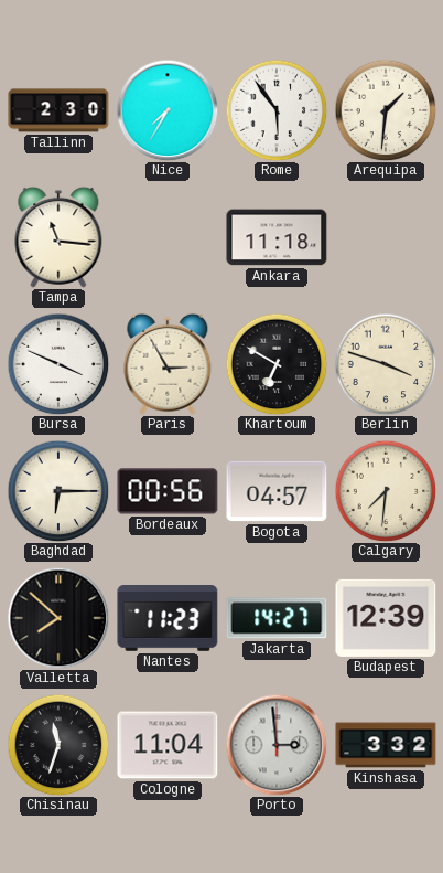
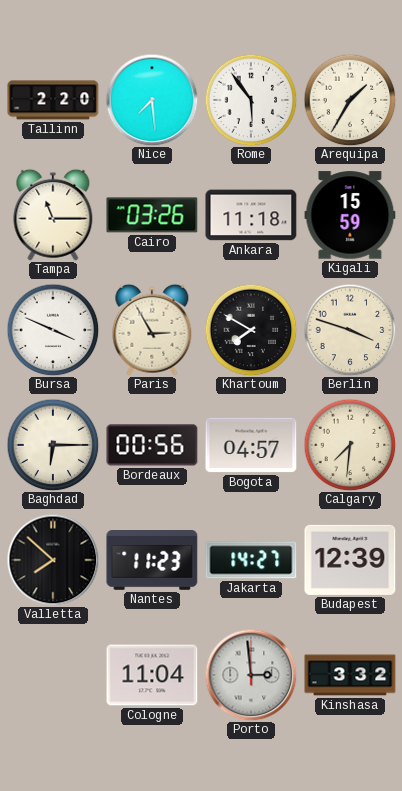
Tallinn: 2:30 -> 2:20 (53, 100)
Nice: 7:35 -> 7:29 (152, 100)
Arequipa: 1:31 -> 1:35 (350, 100)
Tampa: 11:16 -> 11:15 (53, 215)
Cairo: none -> 03:26 (152, 215)
Kigali: none -> 15:59 (350, 215)
Khartoum: 6:50 -> 7:50 (251, 330)
Chisinau: 11:33 -> none (58, 745)
